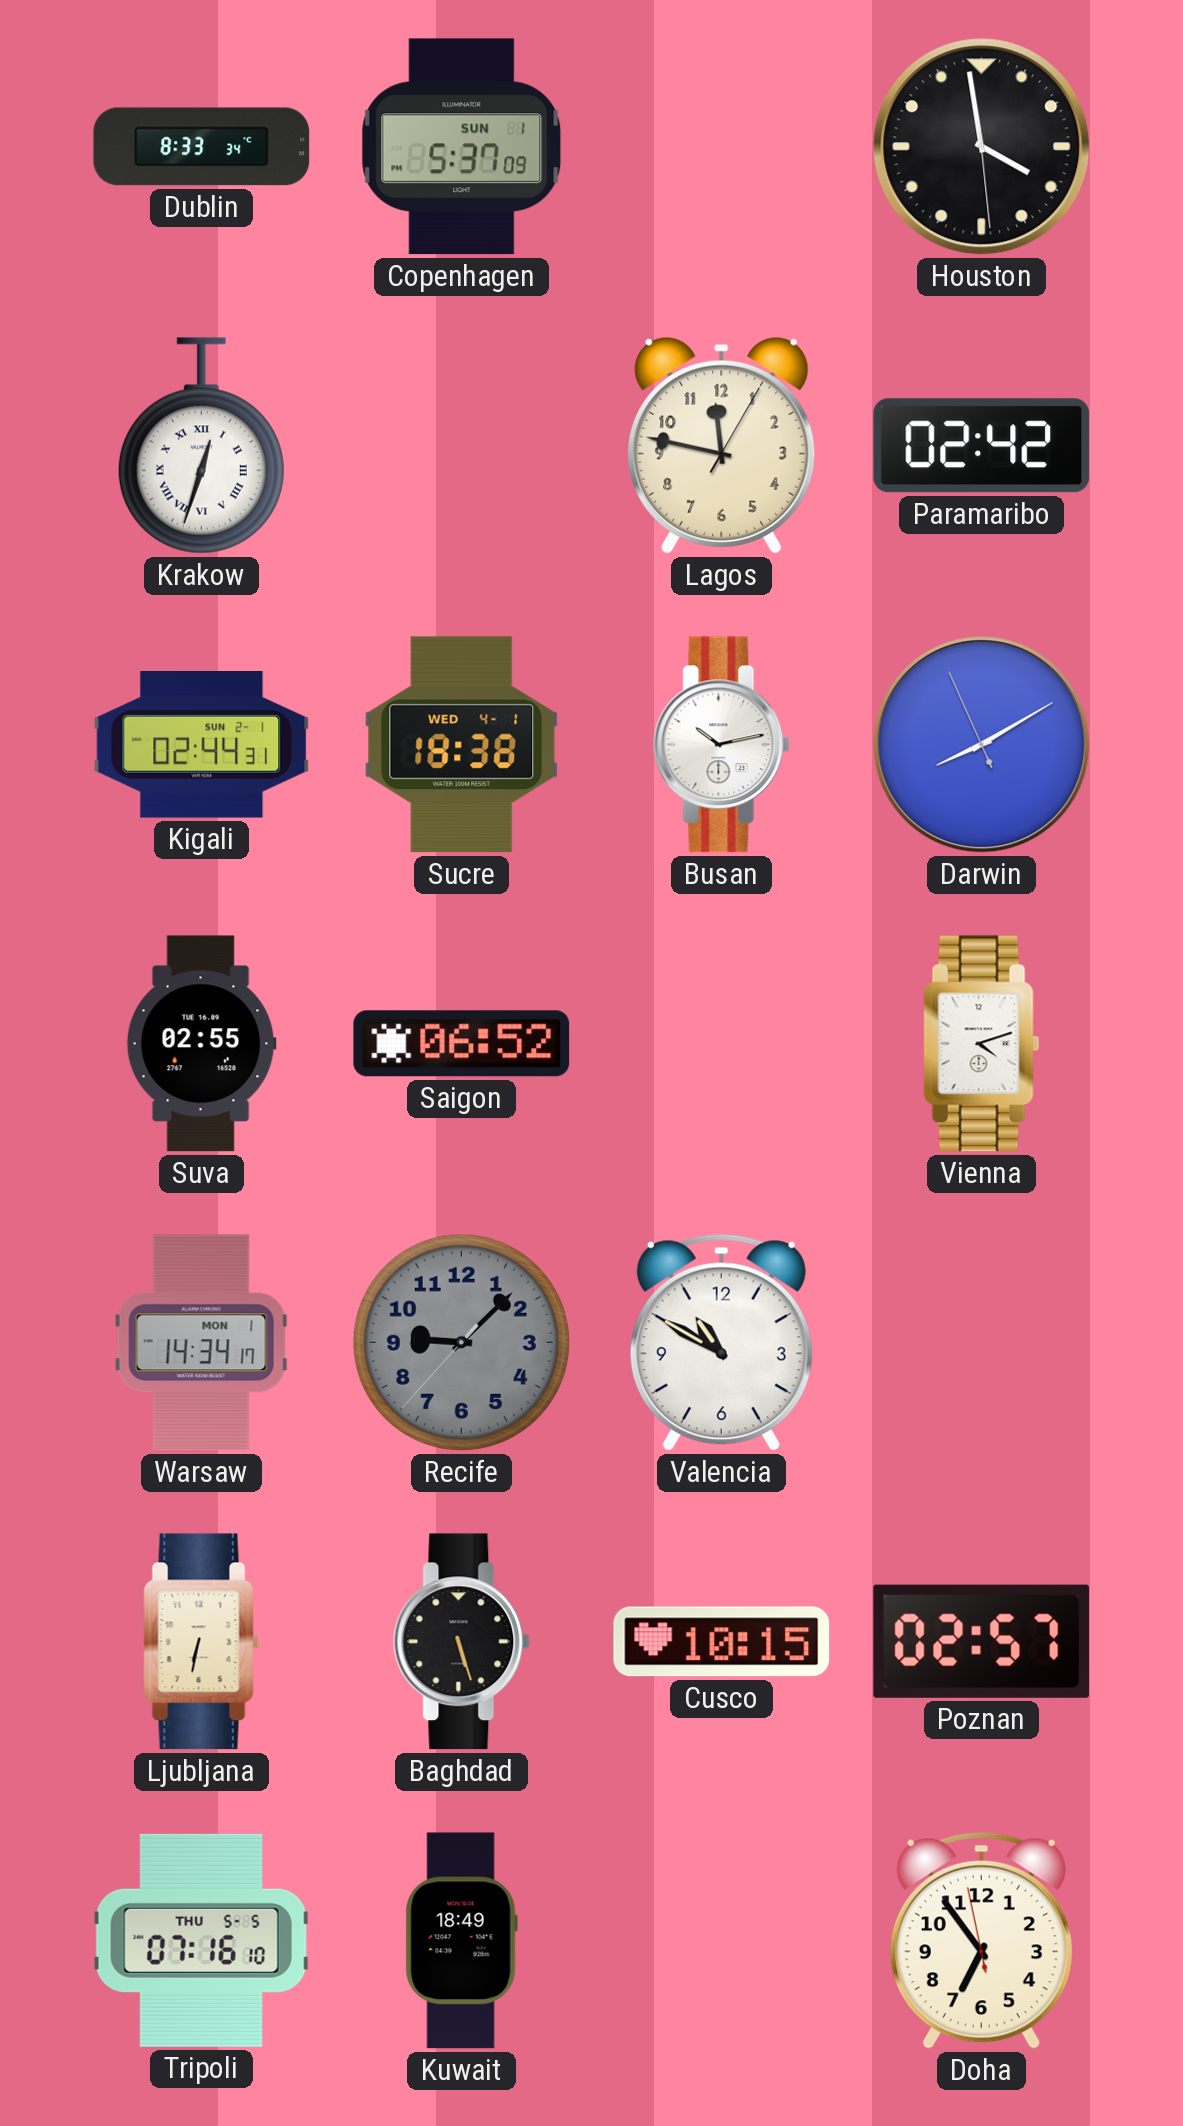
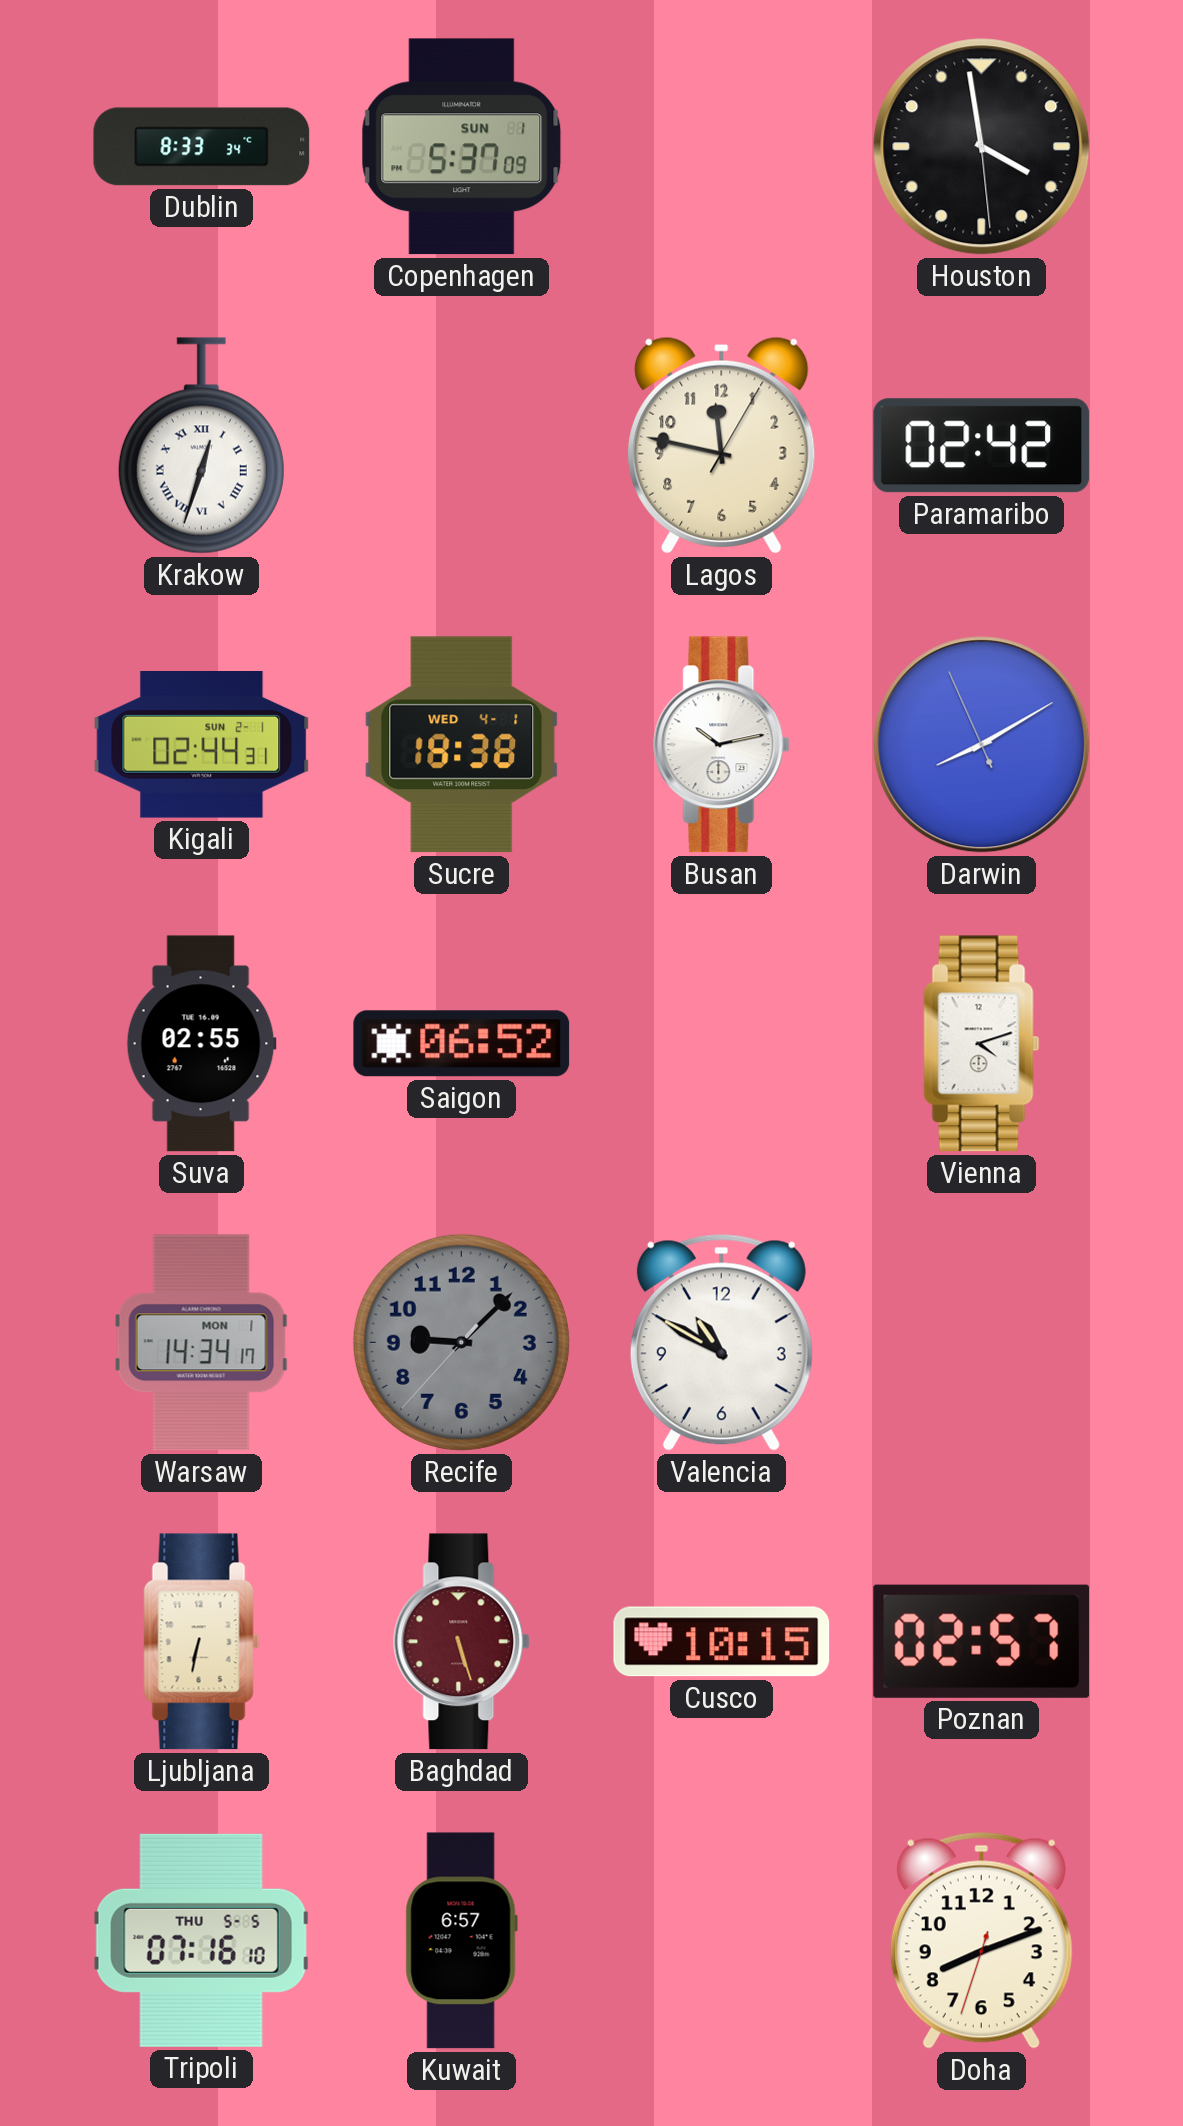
Baghdad dial: black -> burgundy (462, 1642)
Kuwait: 18:49 -> 6:57 (461, 1941)
Doha: 6:53 -> 8:11 (981, 1940)
